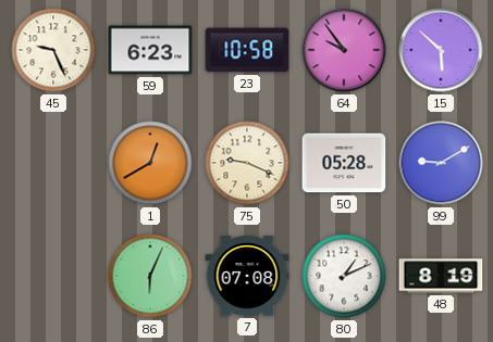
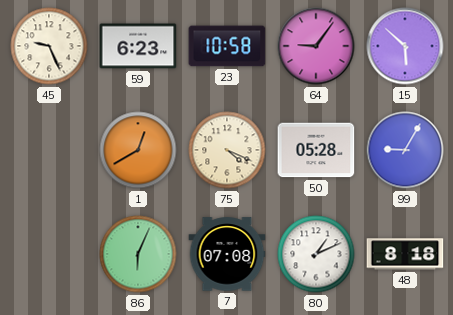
64: 9:54 -> 9:06 (316, 46)
75: 9:19 -> 4:19 (227, 150)
99: 9:10 -> 9:05 (405, 150)
48: 8:19 -> 8:18 (405, 254)
